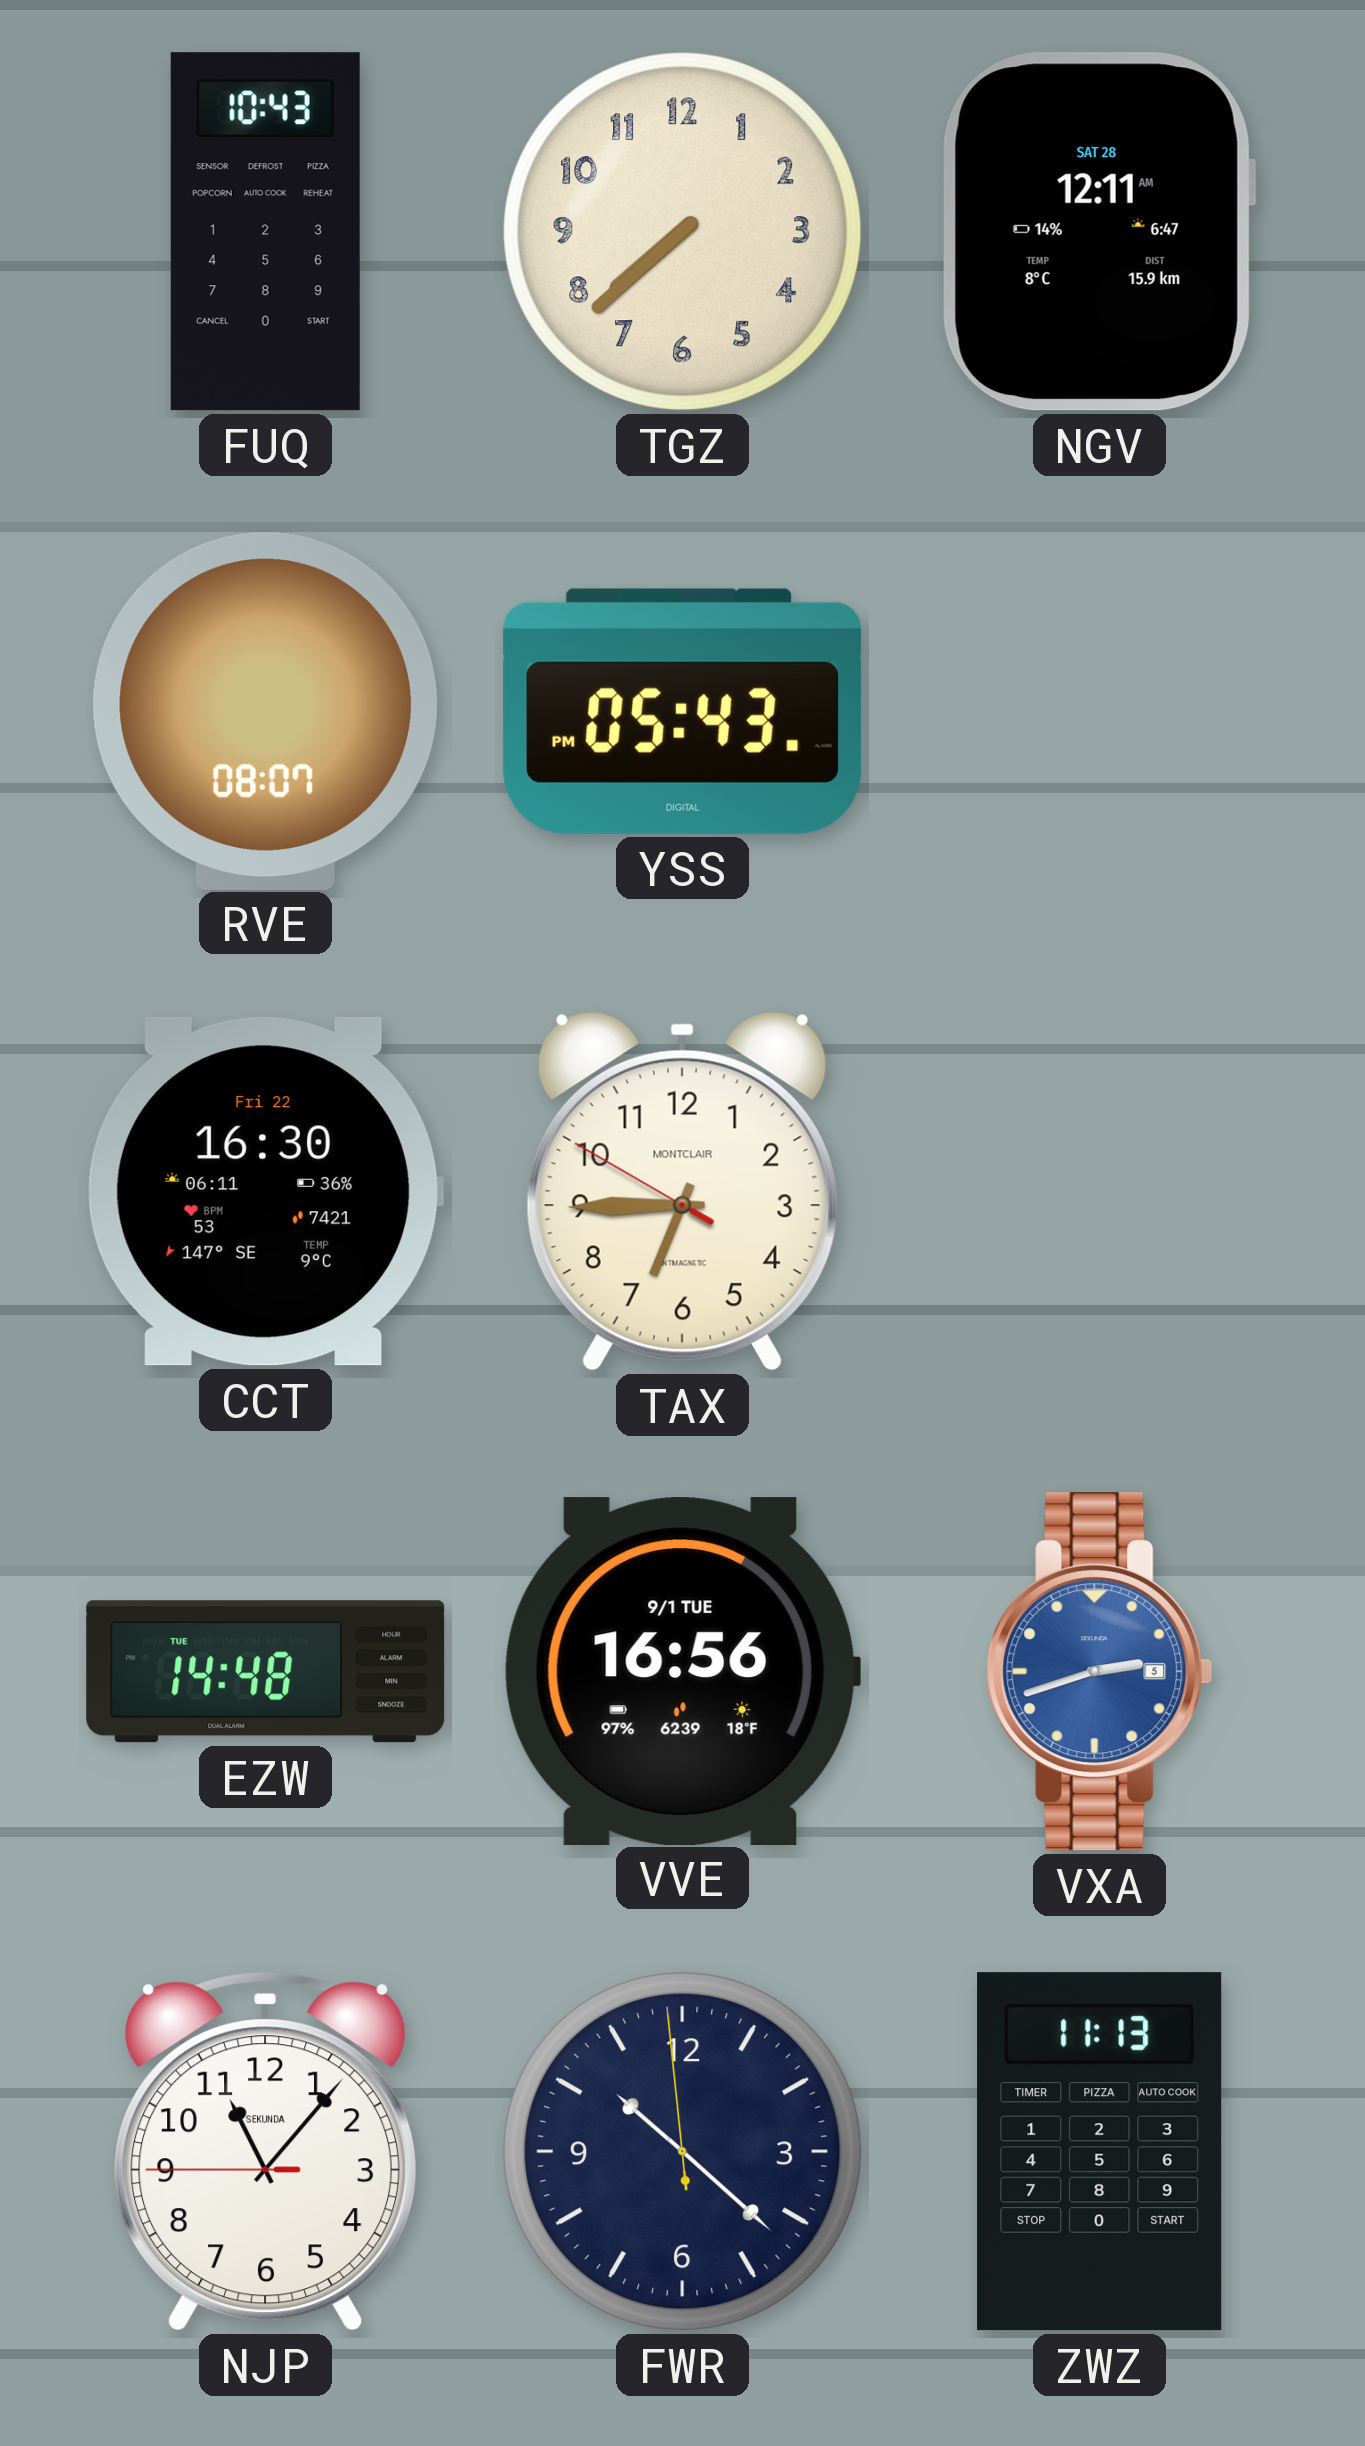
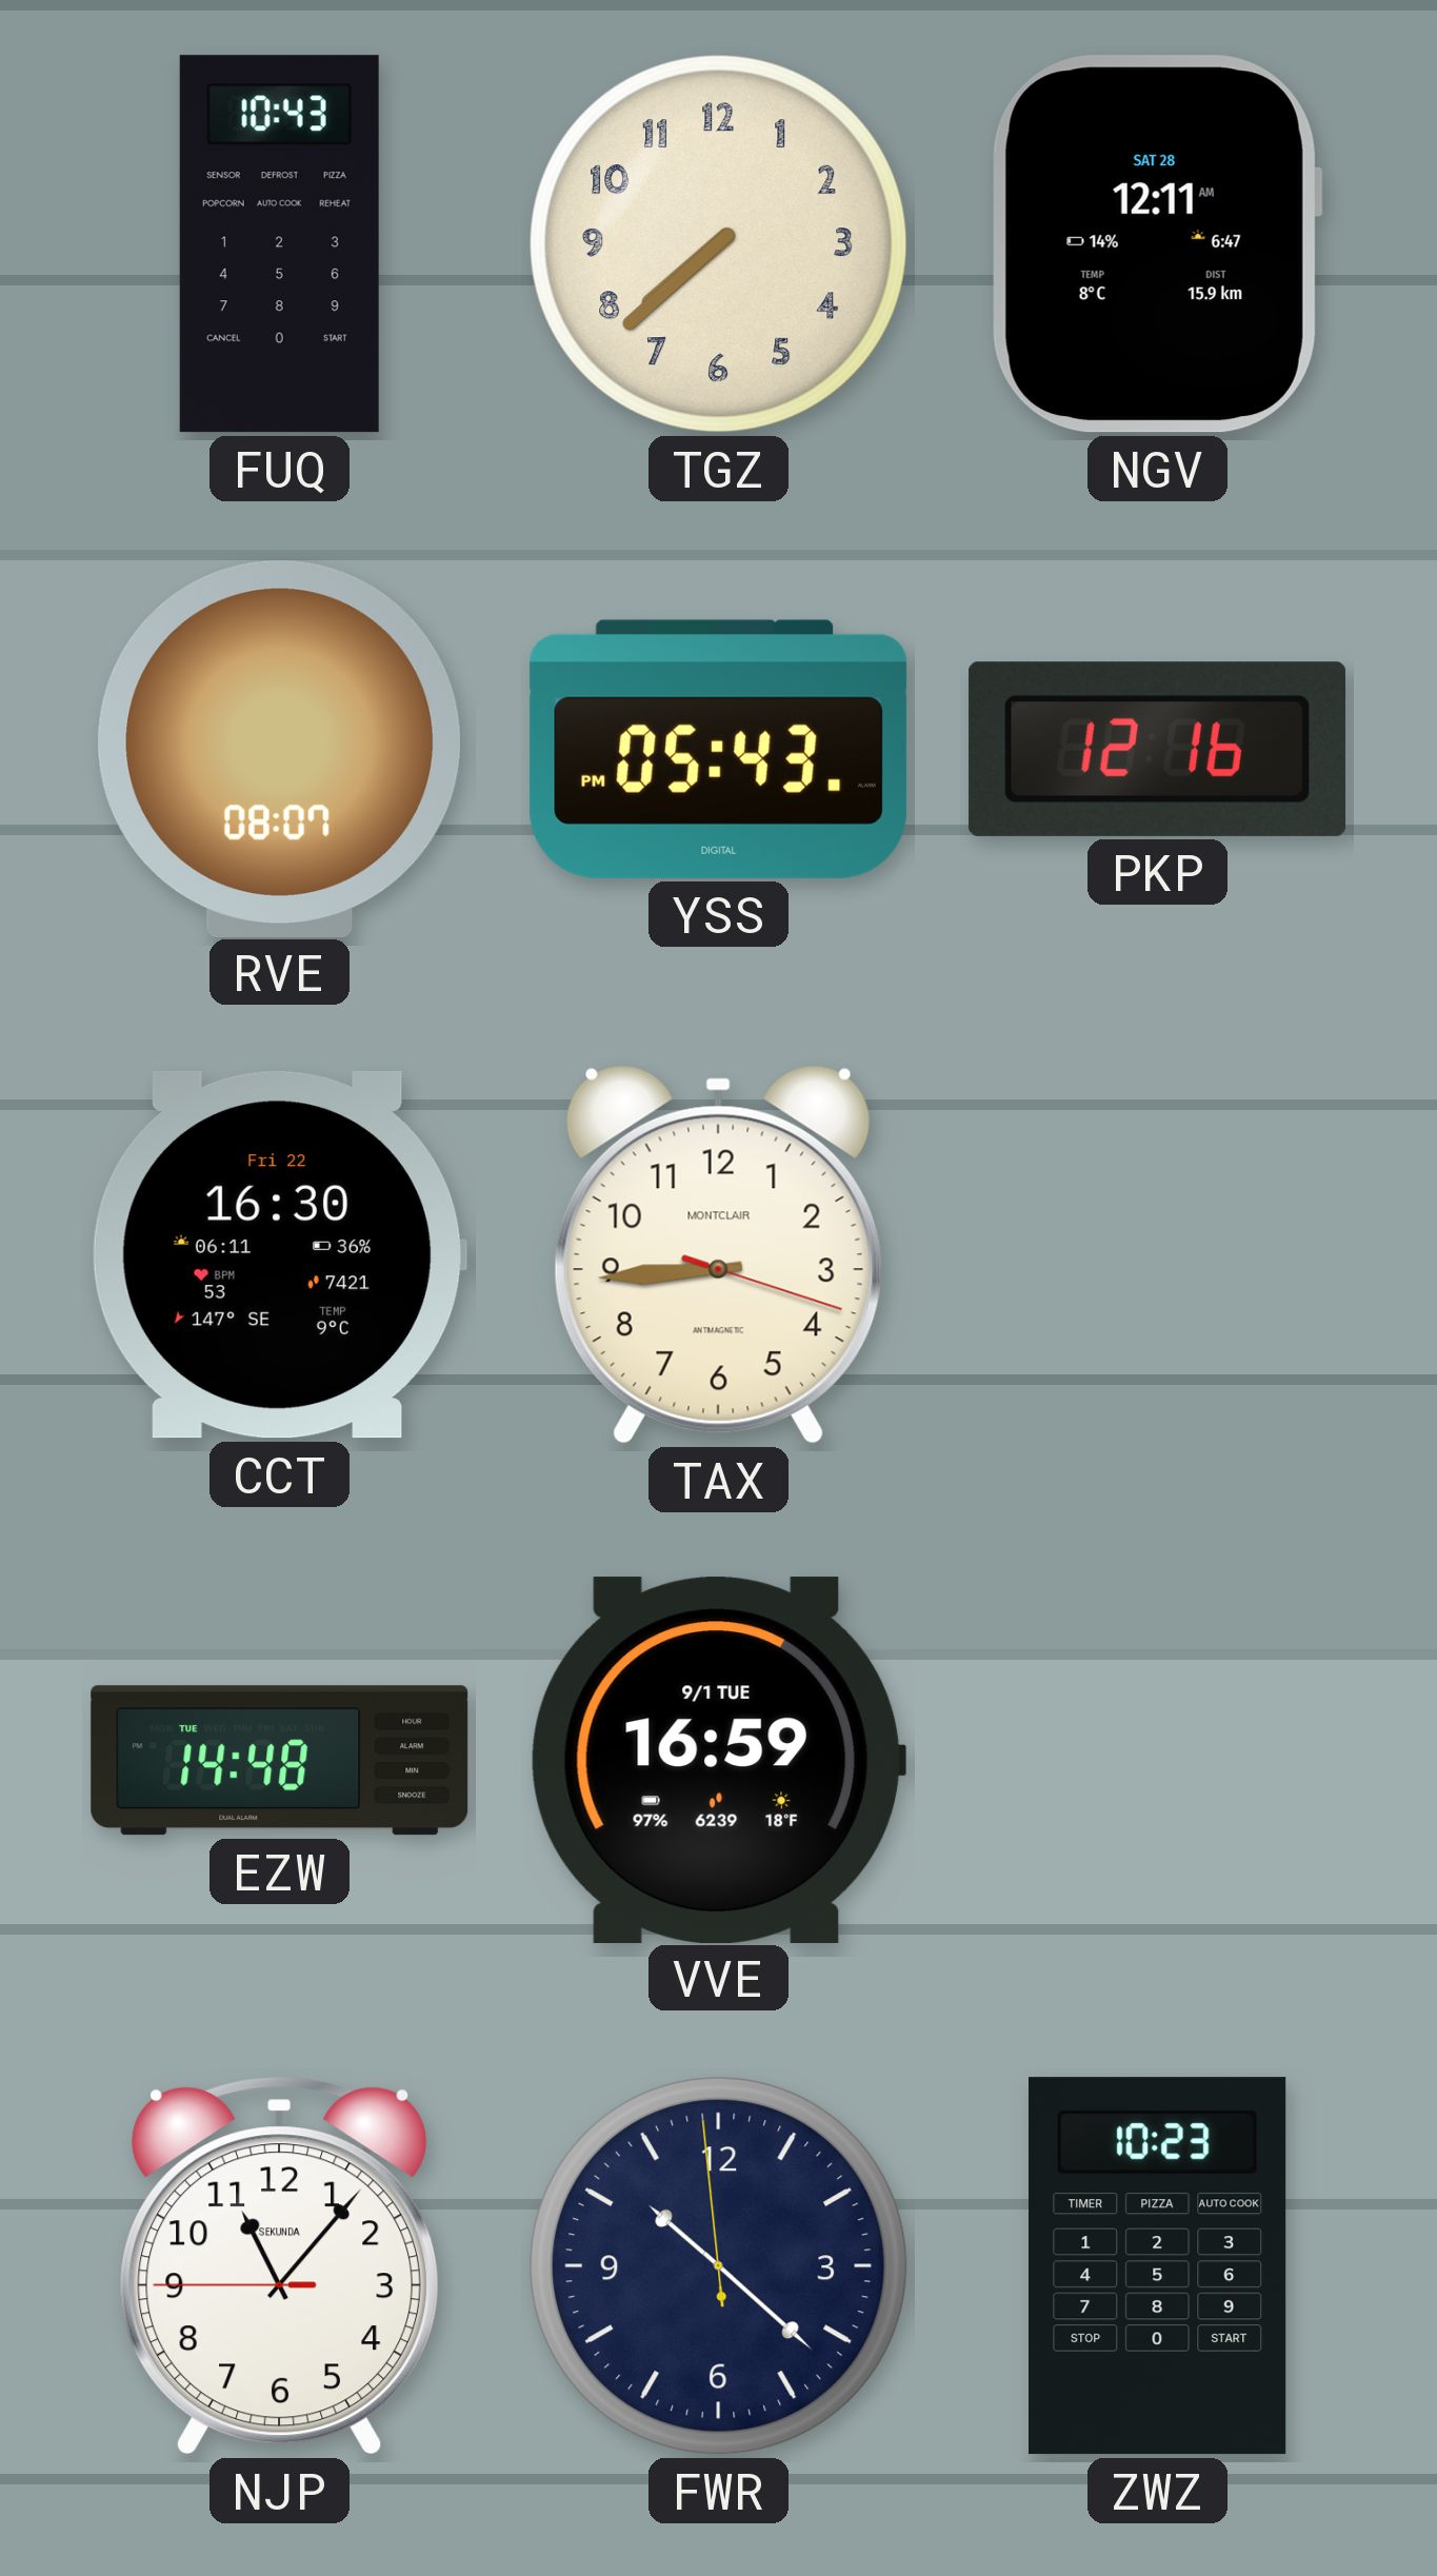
PKP: none -> 12:16 (1157, 749)
TAX: 6:44 -> 8:44 (718, 1254)
VVE: 16:56 -> 16:59 (717, 1760)
VXA: 2:42 -> none (1100, 1672)
ZWZ: 11:13 -> 10:23 (1158, 2266)
